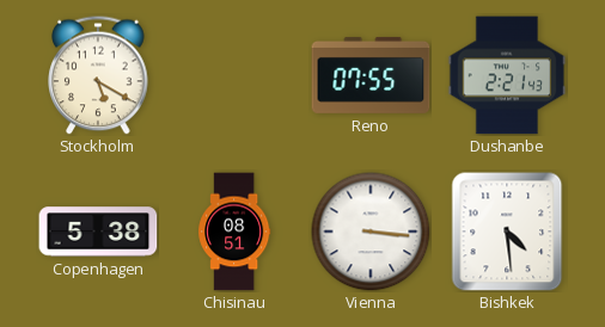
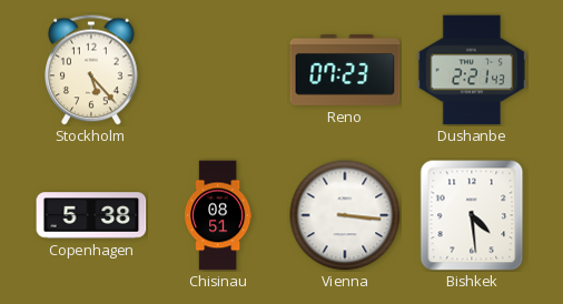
Stockholm: 5:20 -> 5:23 (91, 70)
Reno: 07:55 -> 07:23 (345, 70)
